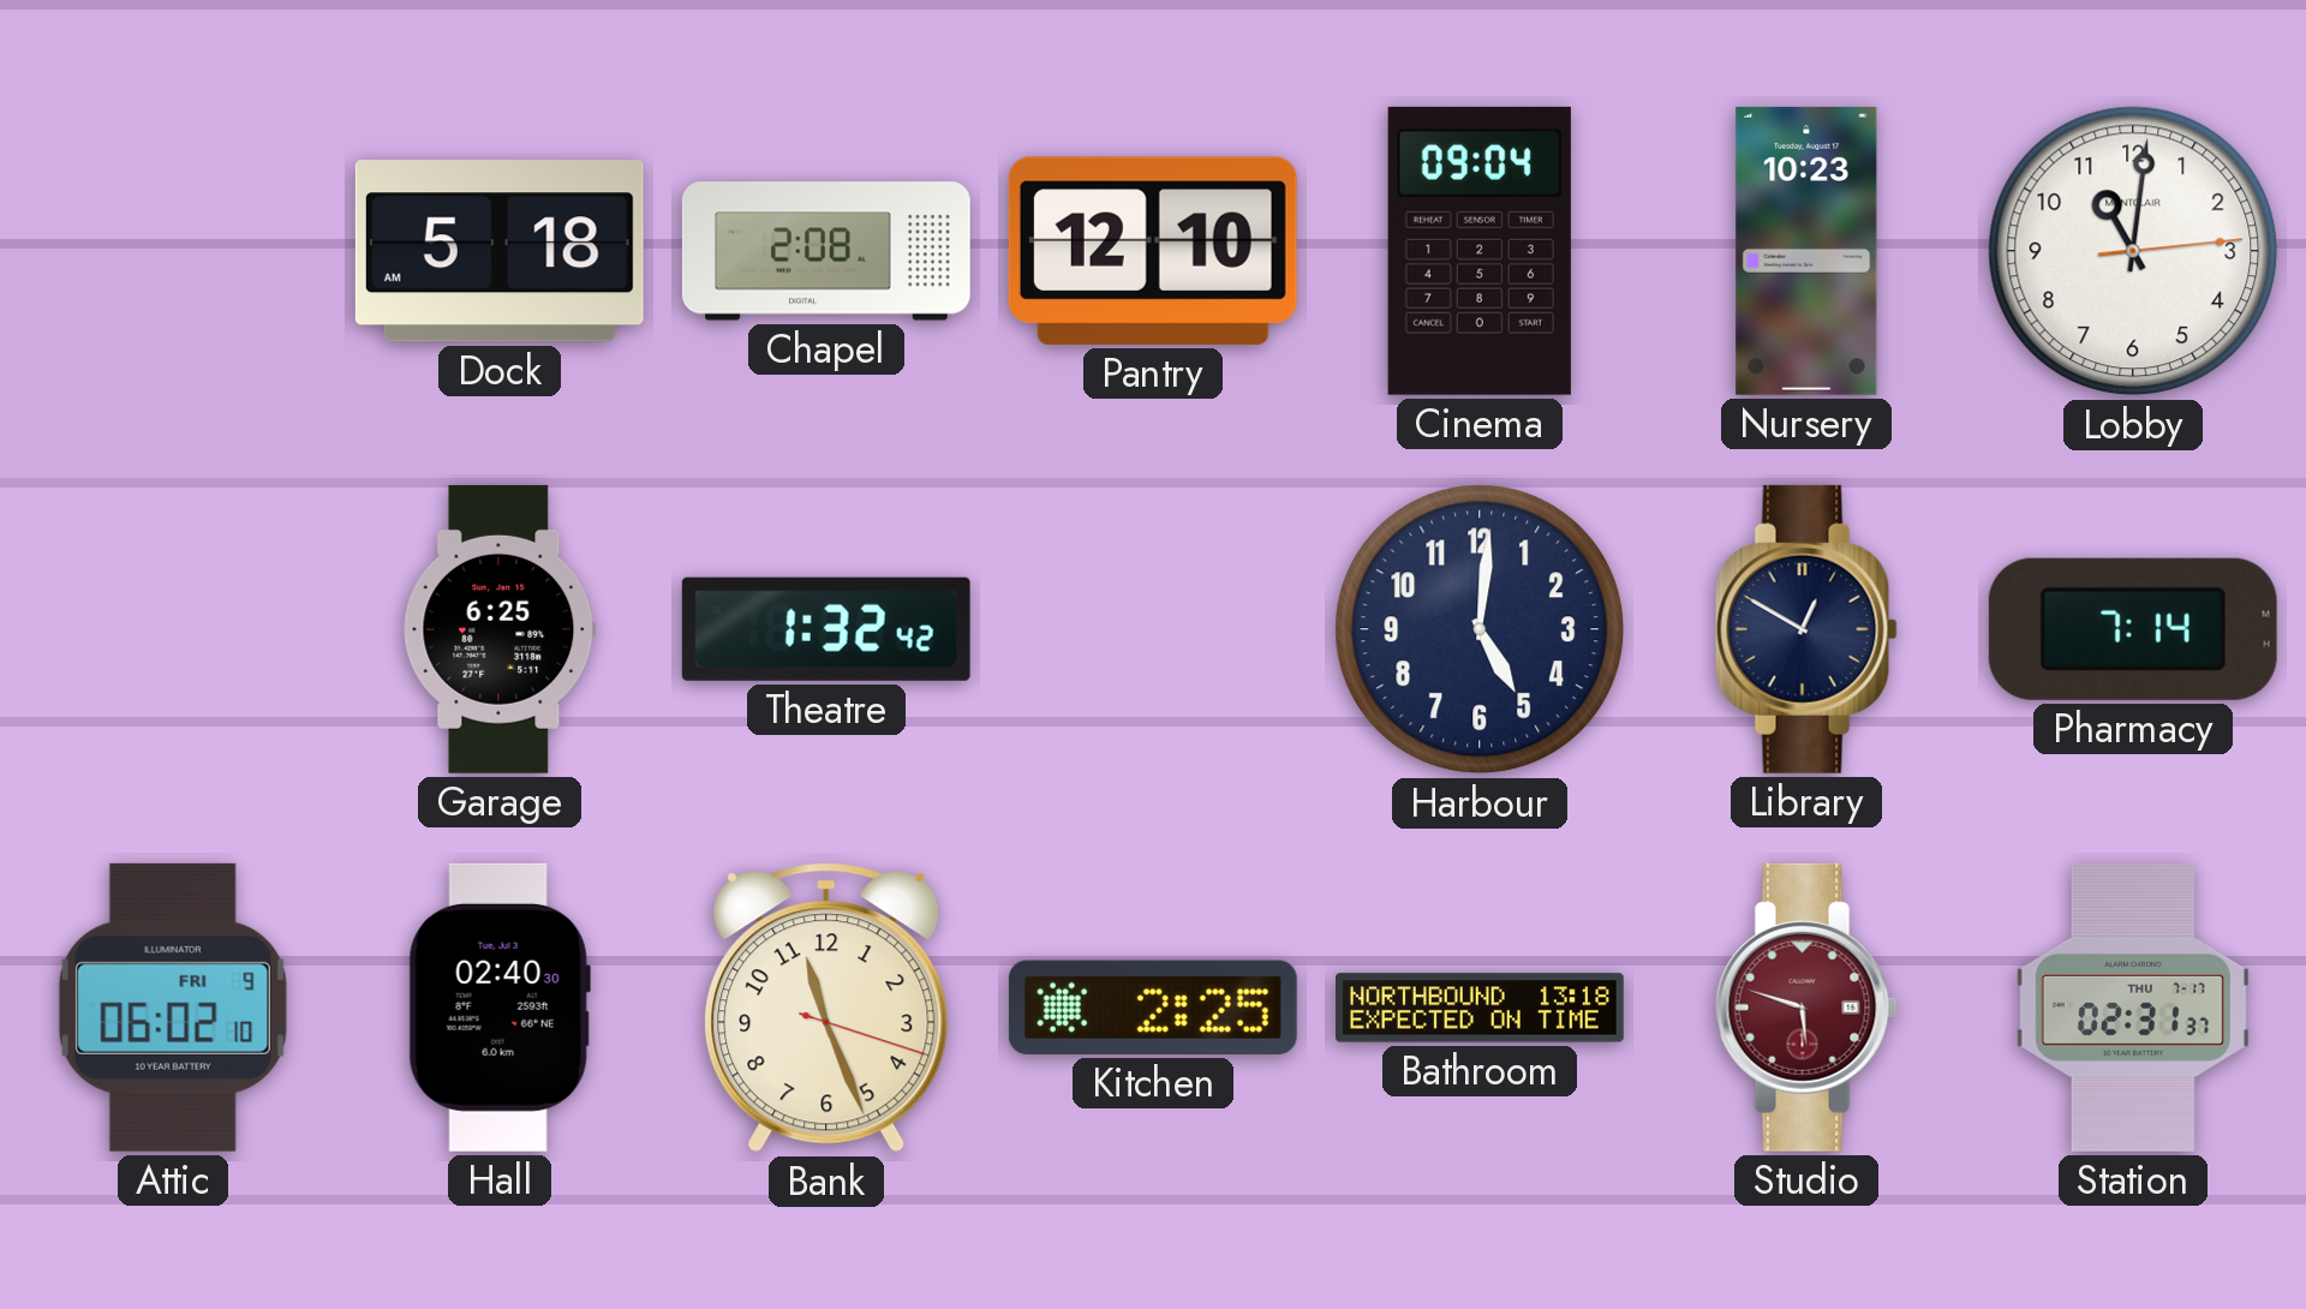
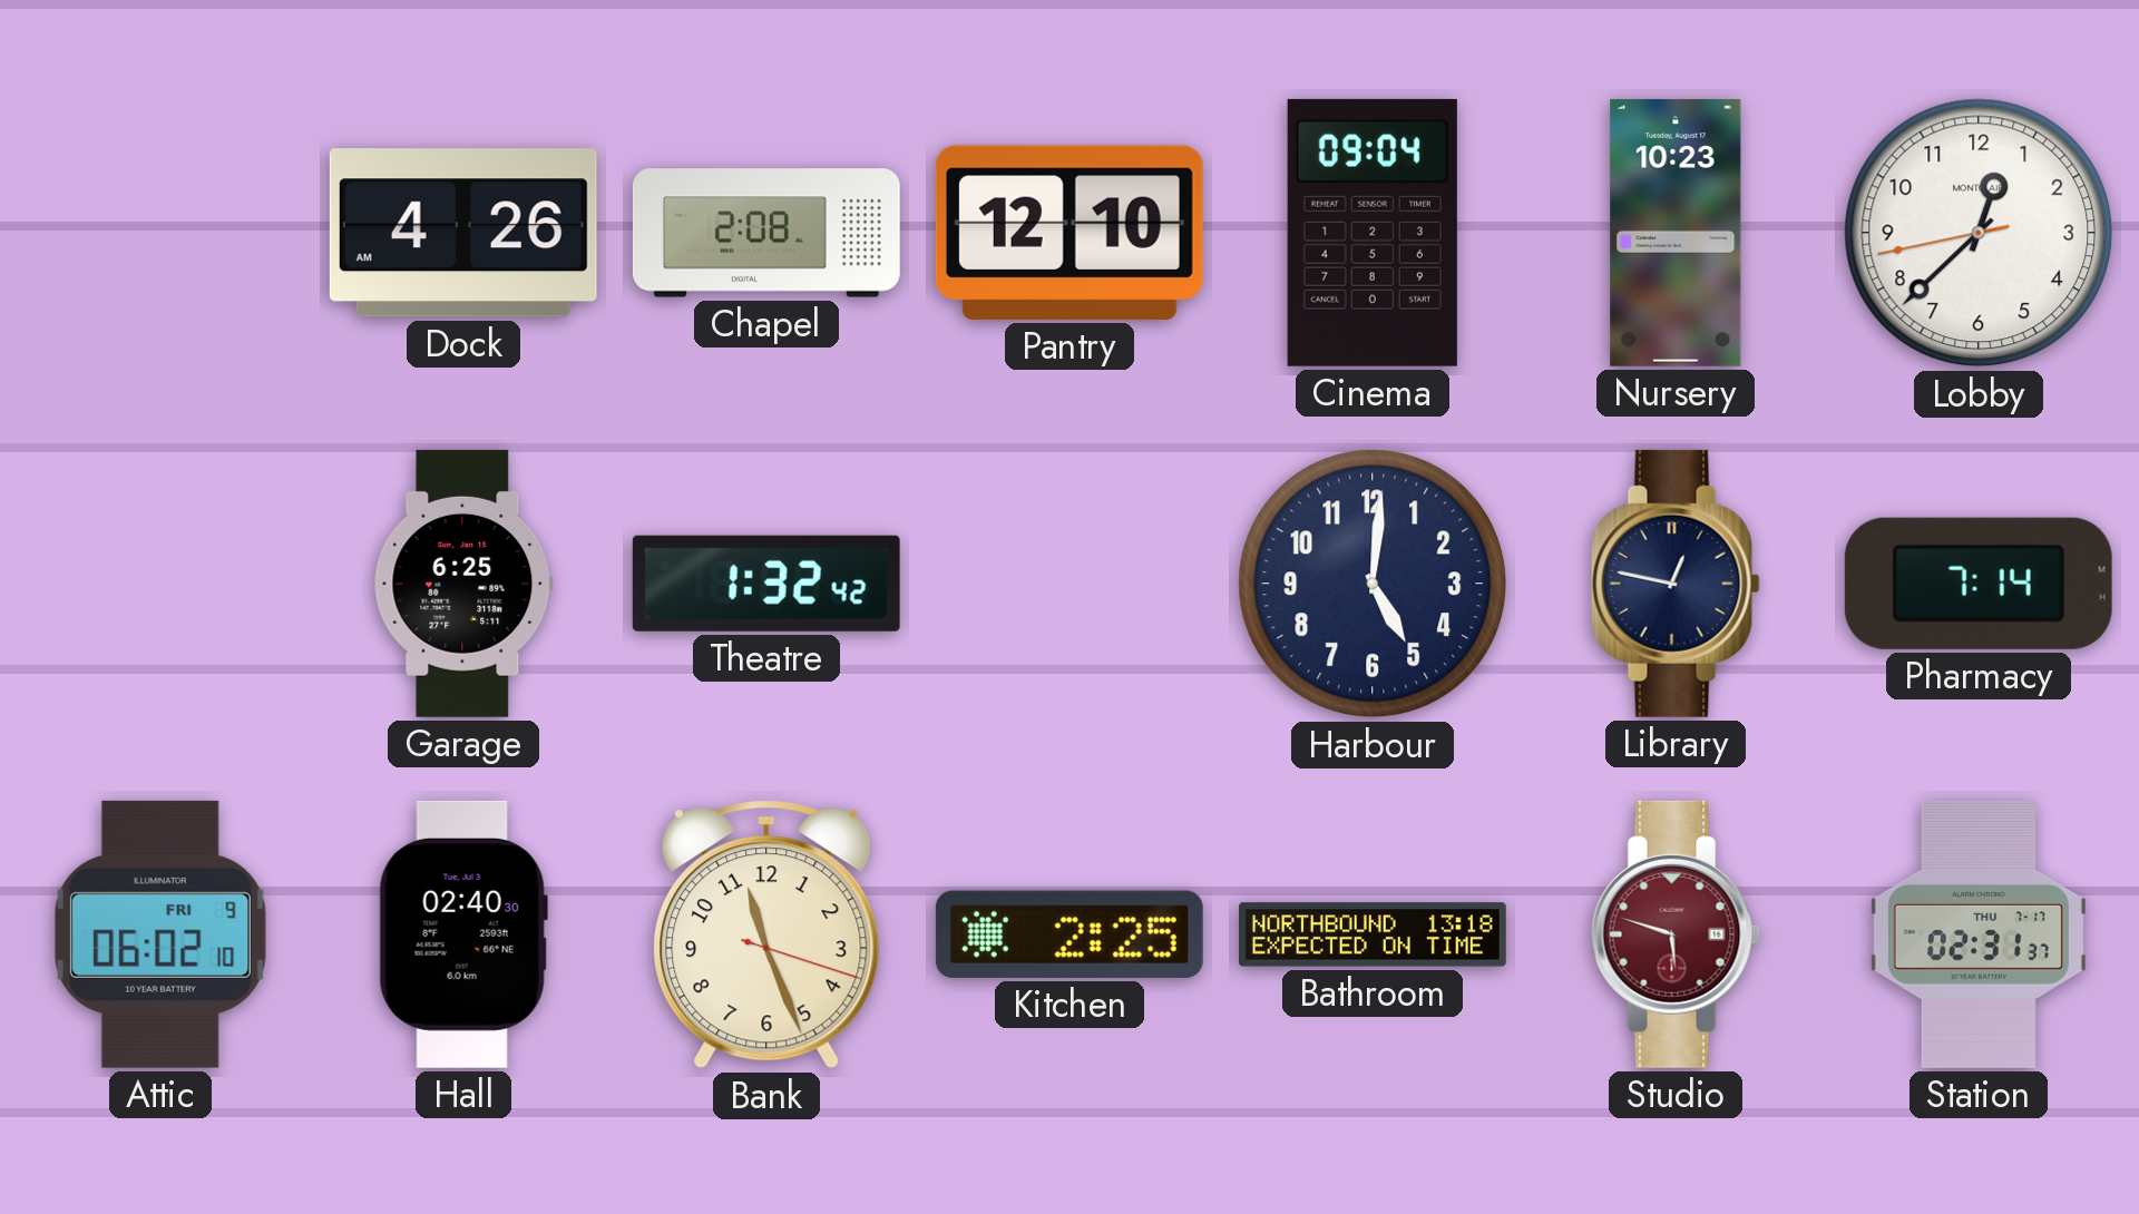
Dock: 5:18 -> 4:26 (463, 233)
Lobby: 11:01 -> 12:37 (1979, 233)
Library: 12:50 -> 12:47 (1676, 584)
